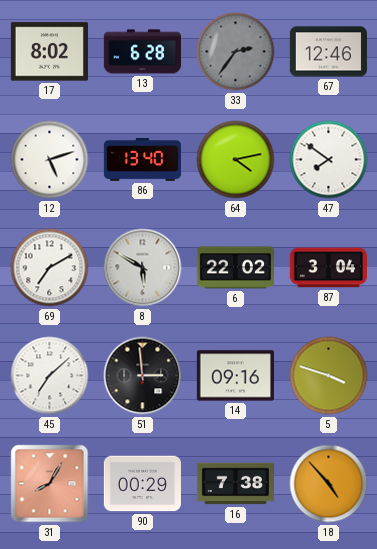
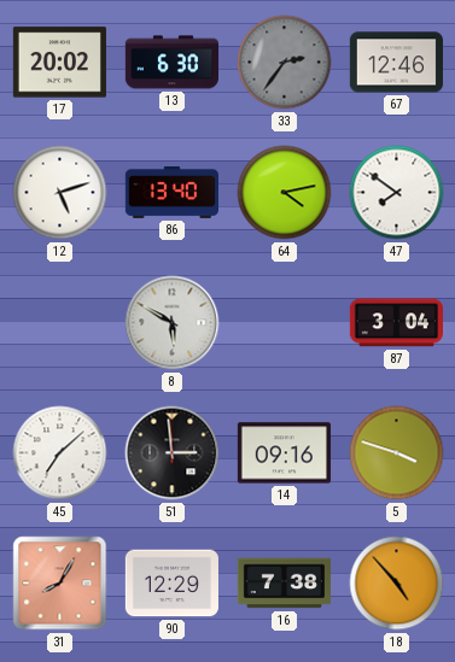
17: 8:02 -> 20:02 (59, 63)
13: 6:28 -> 6:30 (171, 63)
69: 7:10 -> none (50, 268)
6: 22:02 -> none (235, 268)
90: 00:29 -> 12:29 (171, 584)
